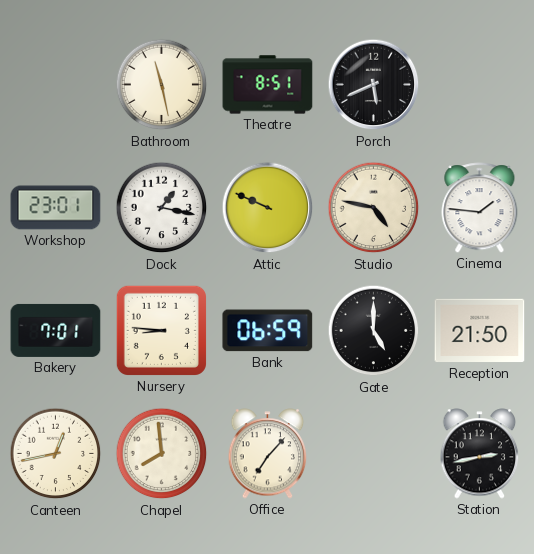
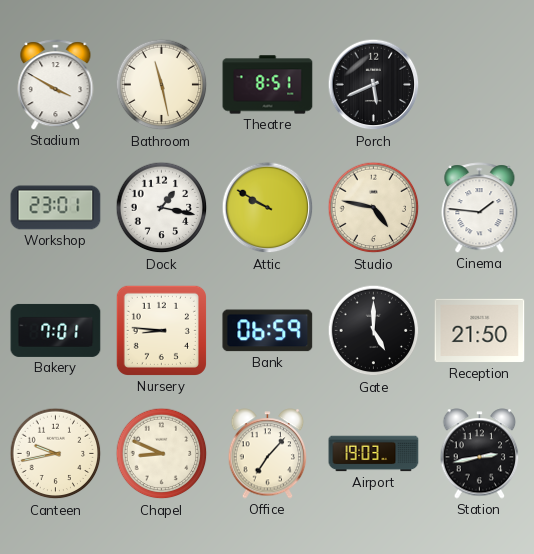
Stadium: none -> 3:50 (56, 85)
Attic: 9:49 -> 9:50 (268, 208)
Canteen: 12:43 -> 9:43 (56, 454)
Chapel: 7:59 -> 8:49 (162, 454)
Airport: none -> 19:03 (374, 454)
